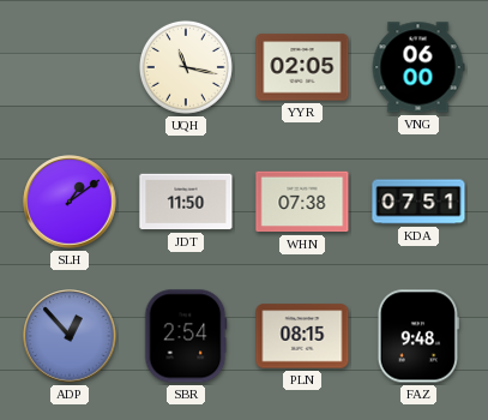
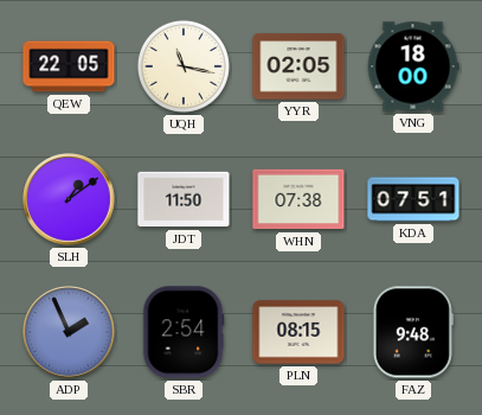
QEW: none -> 22:05 (69, 66)
VNG: 06:00 -> 18:00 (413, 66)
ADP: 12:53 -> 1:56 (69, 332)
